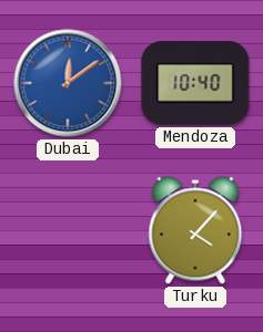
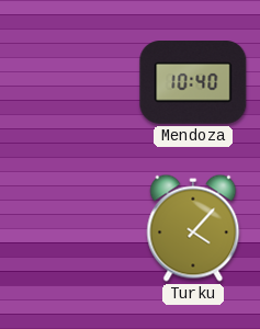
Dubai: 12:09 -> none (68, 83)
